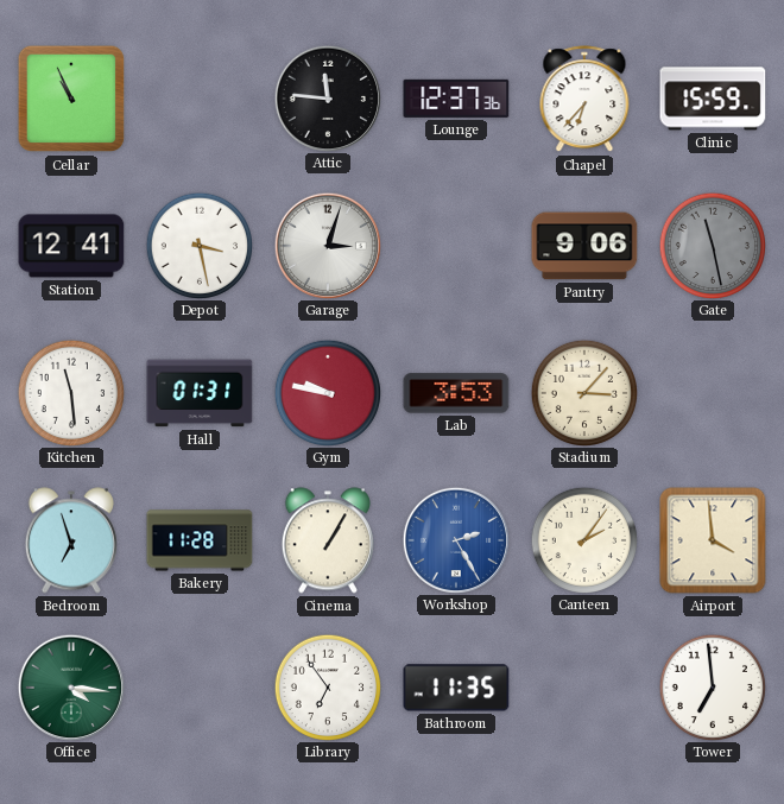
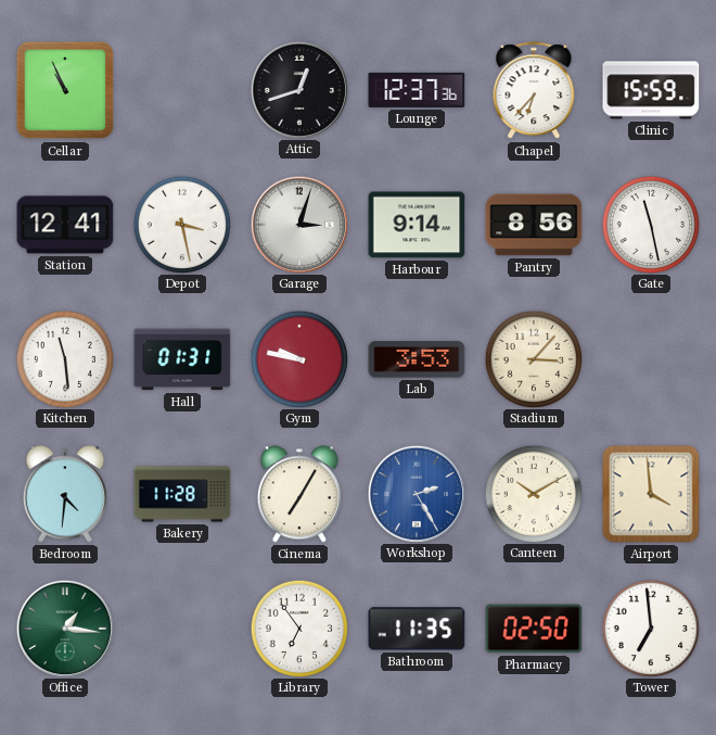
Attic: 11:46 -> 12:42 (298, 89)
Harbour: none -> 9:14 (417, 225)
Pantry: 9:06 -> 8:56 (534, 225)
Gate dial: grey -> white (650, 224)
Bedroom: 6:57 -> 4:31 (65, 494)
Cinema: 1:05 -> 7:05 (299, 494)
Canteen: 2:06 -> 10:10 (533, 493)
Office: 4:16 -> 1:16 (64, 628)
Pharmacy: none -> 02:50 (534, 629)
